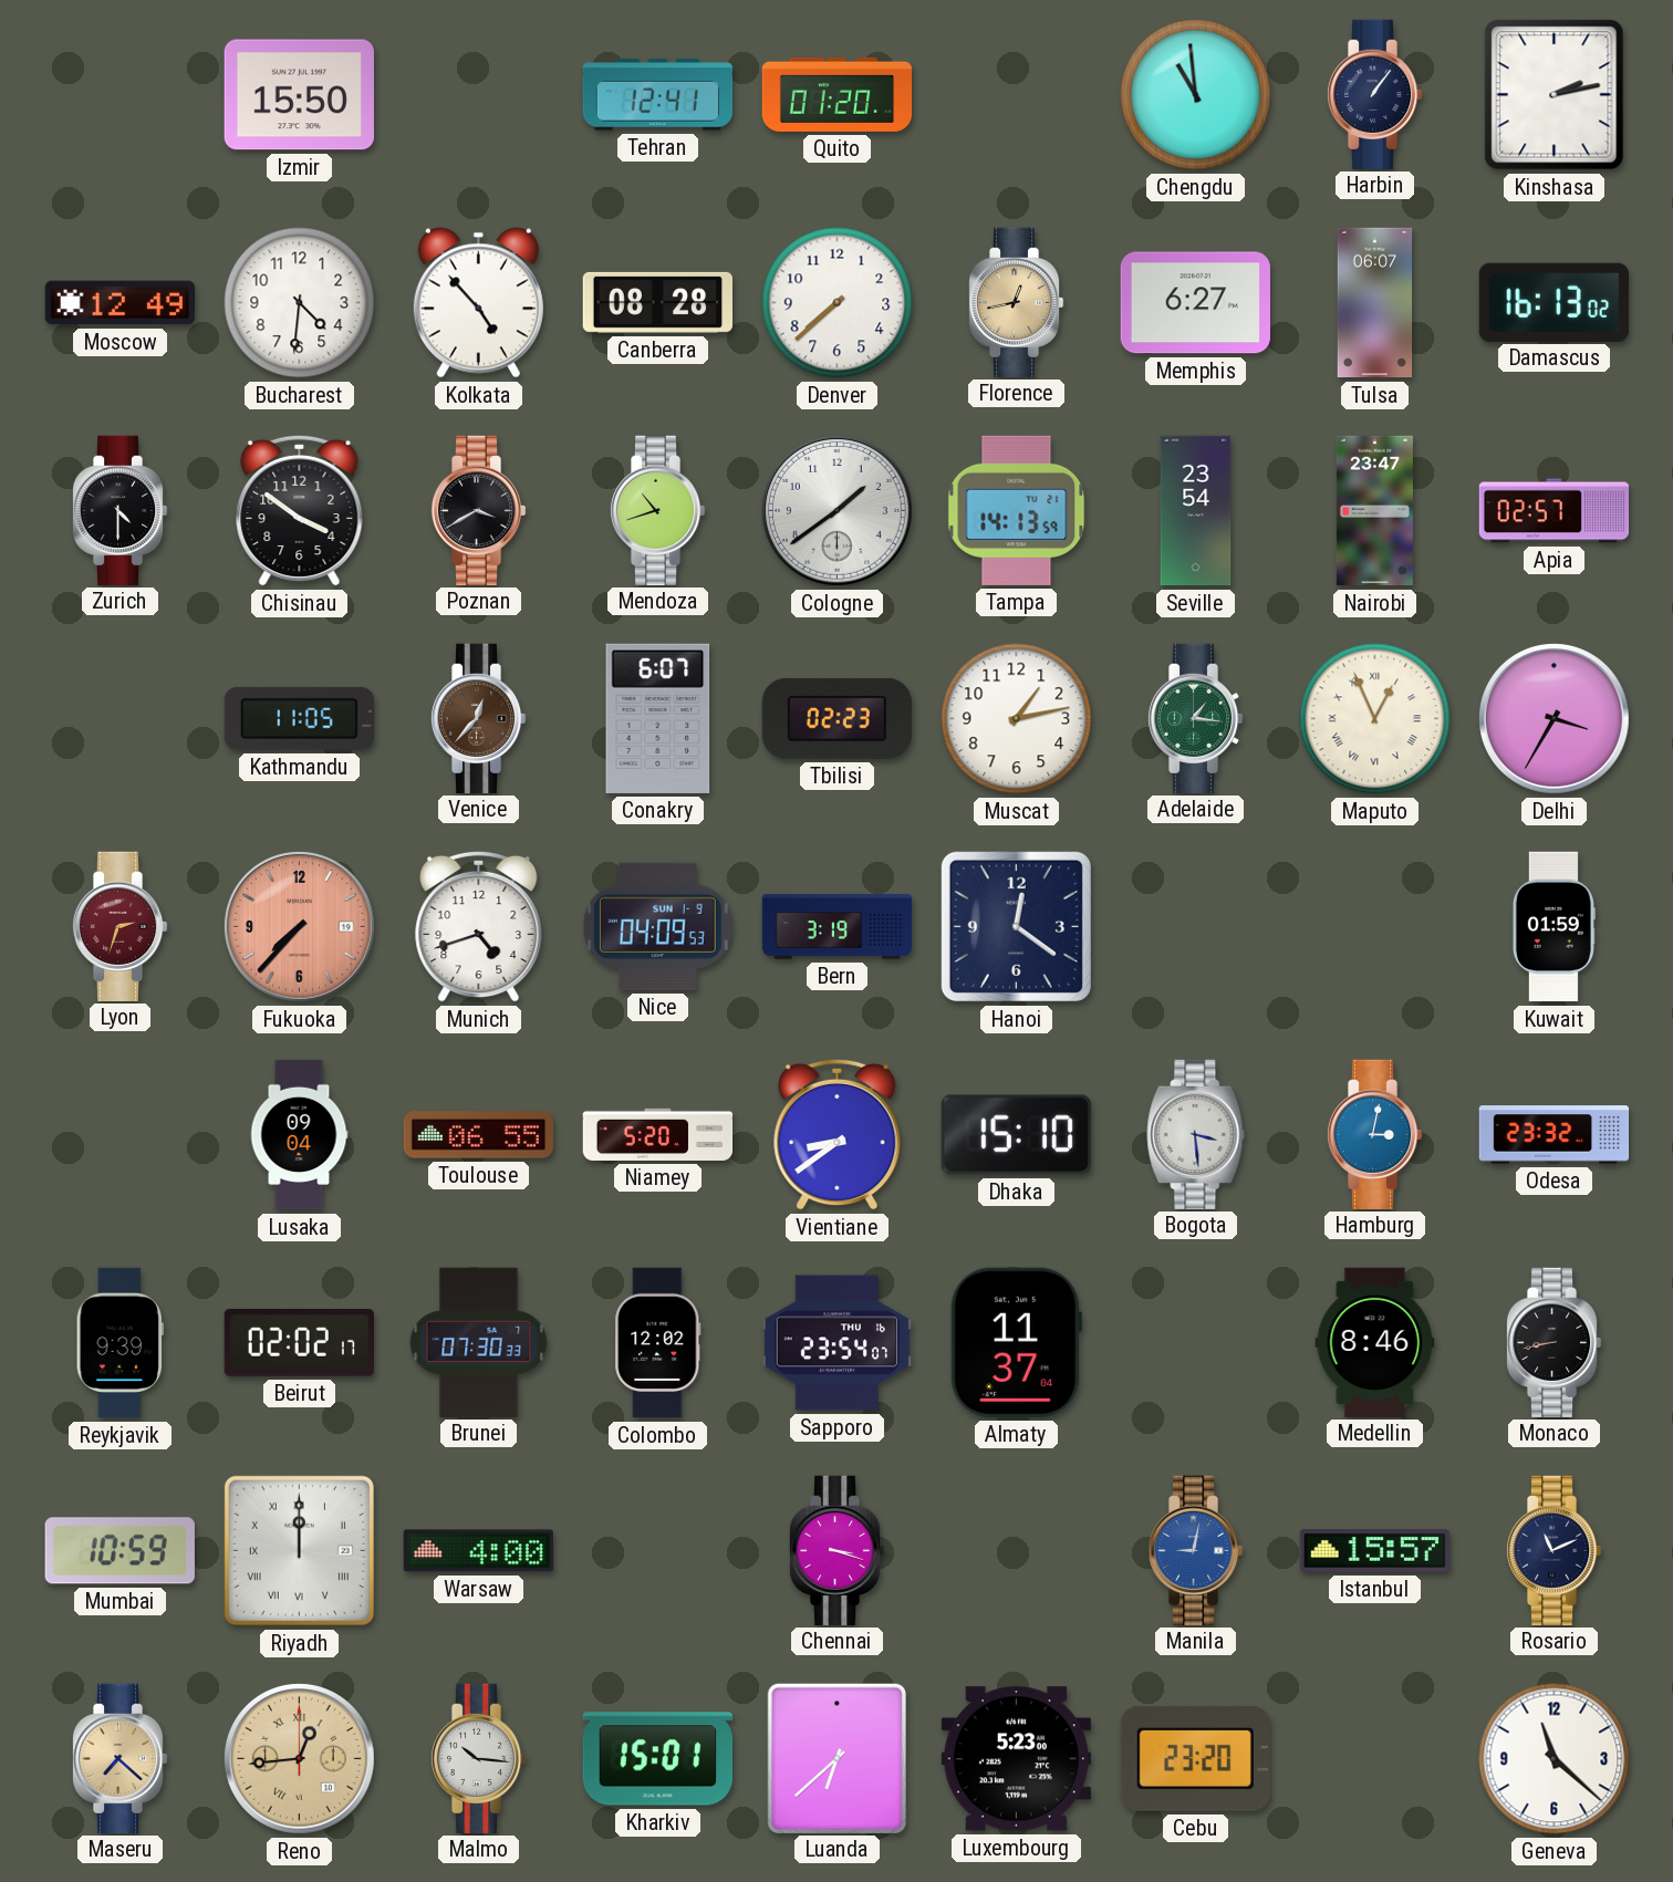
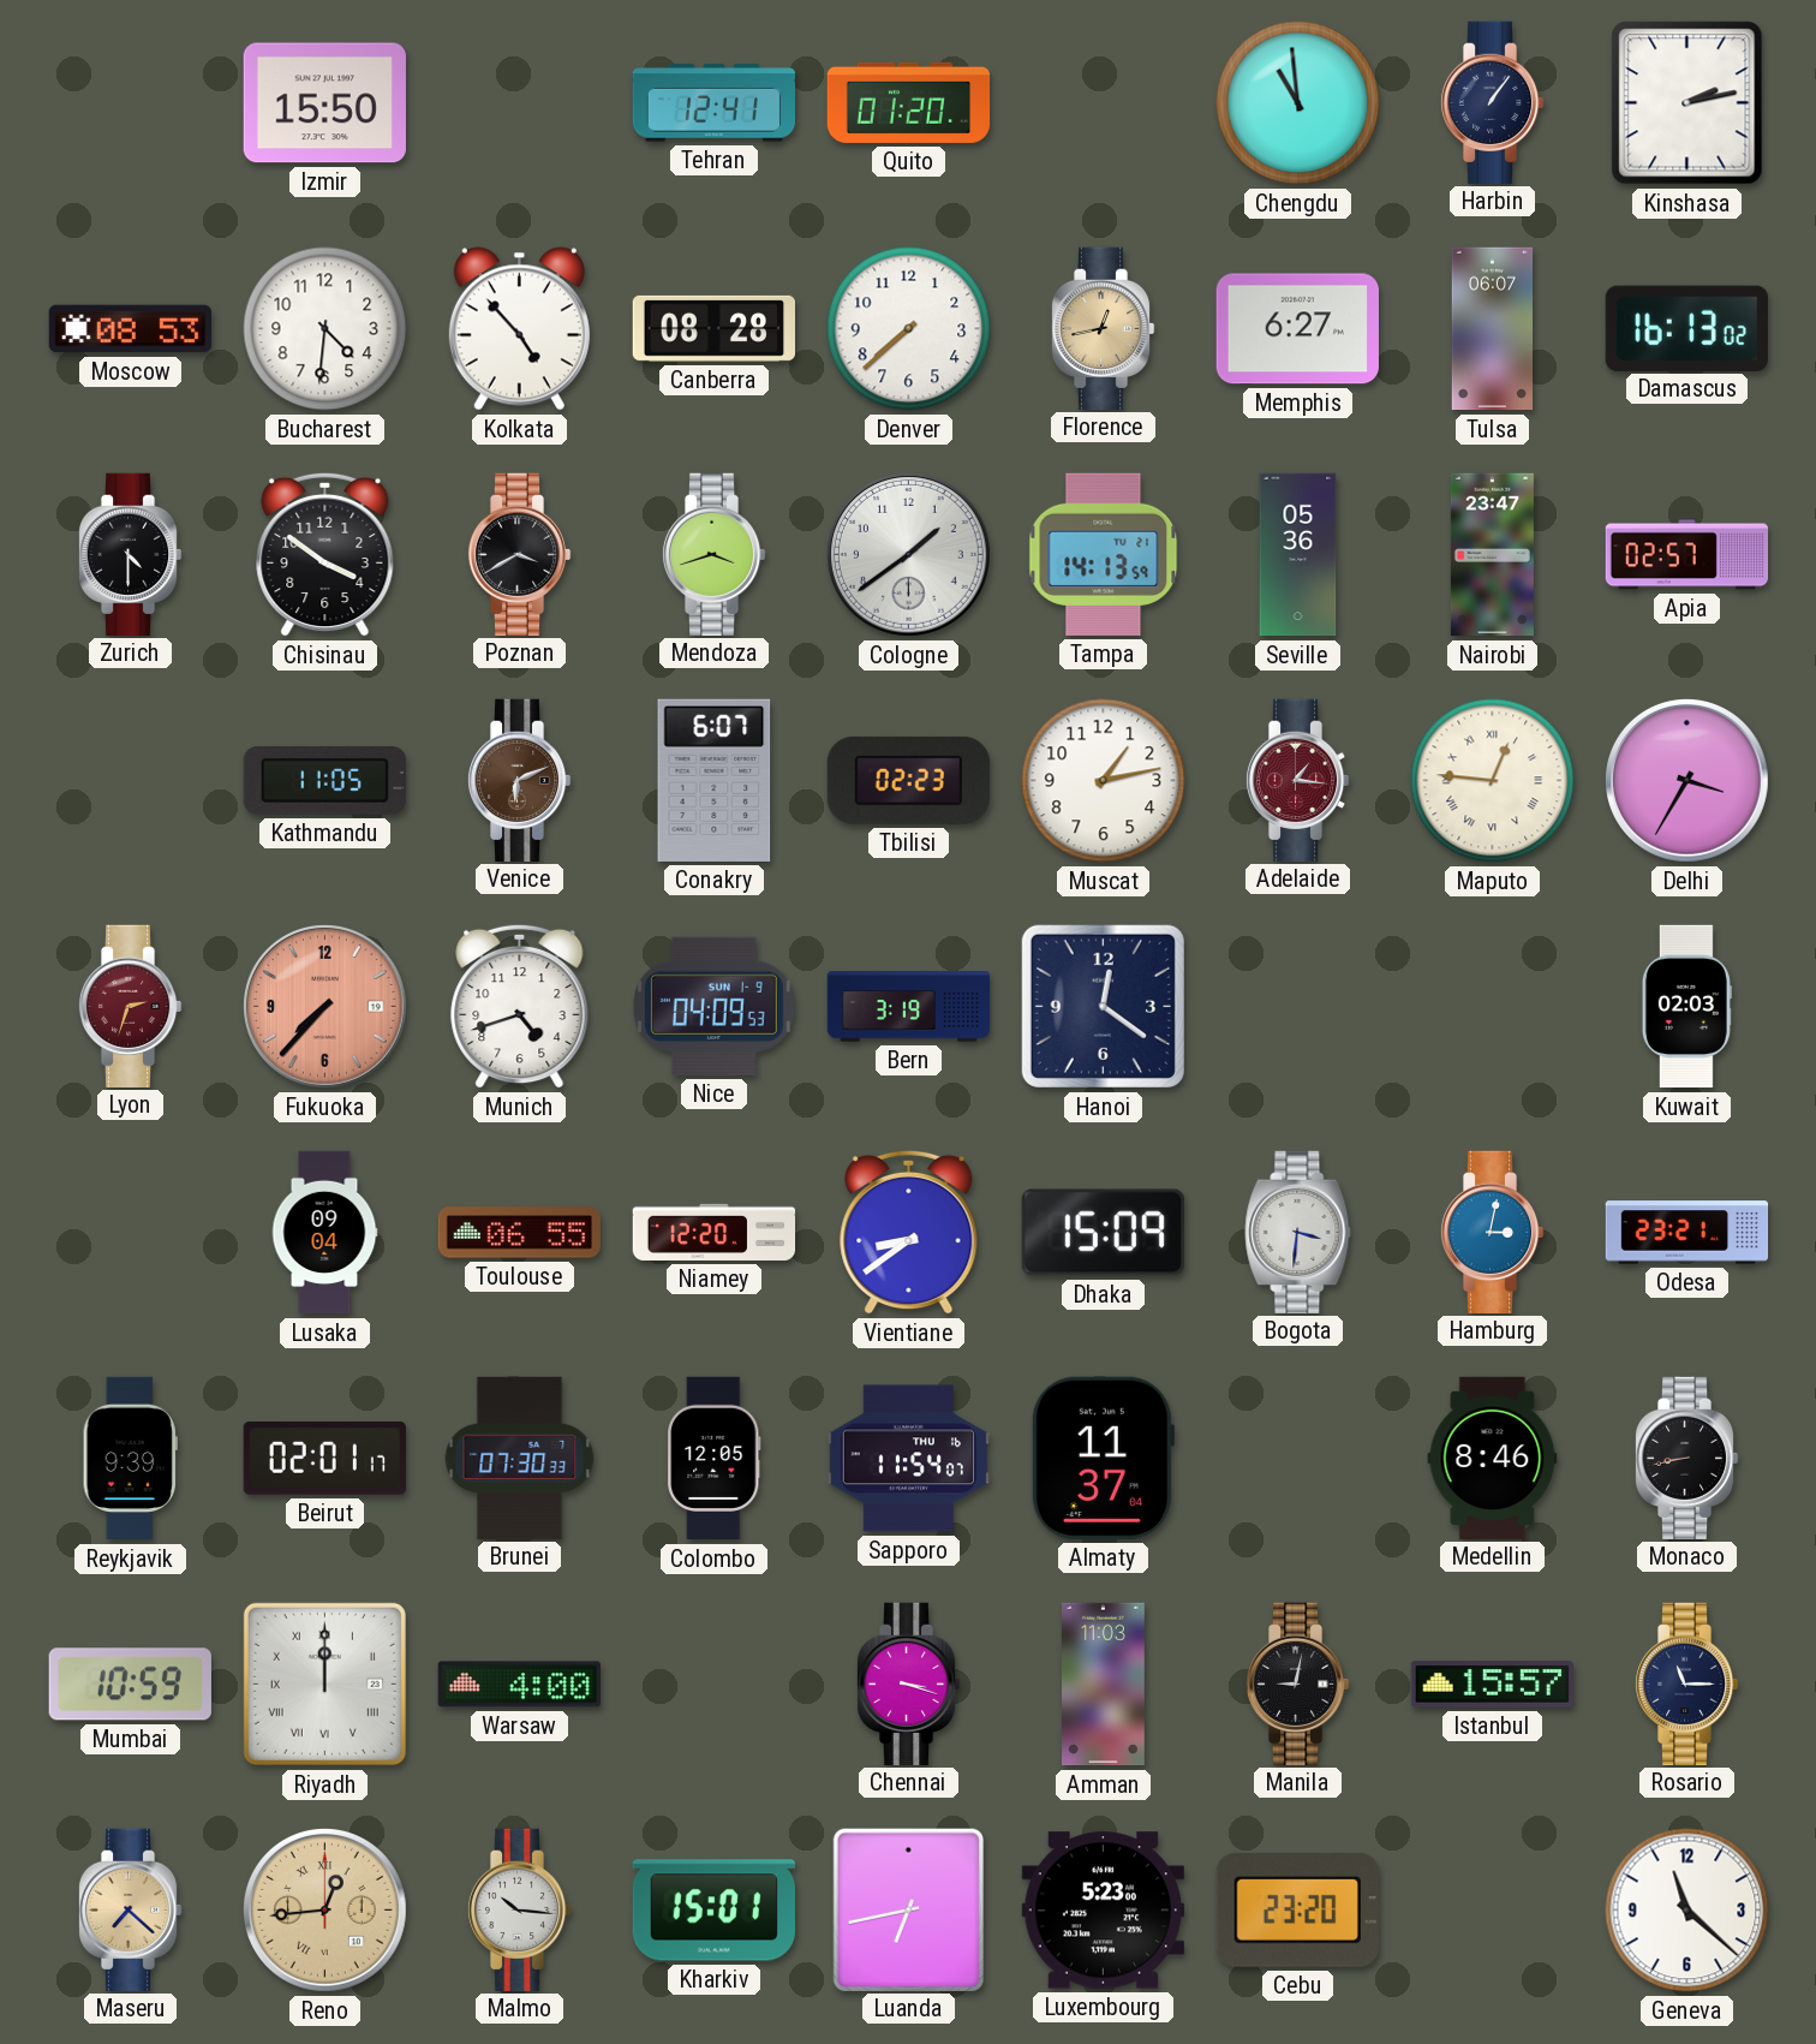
Moscow: 12:49 -> 08:53 (130, 329)
Mendoza: 10:42 -> 3:42 (713, 554)
Seville: 23:54 -> 05:36 (1298, 555)
Venice: 12:37 -> 6:11 (519, 780)
Adelaide dial: green -> burgundy (1297, 780)
Maputo: 12:56 -> 12:46 (1493, 781)
Kuwait: 01:59 -> 02:03 (1686, 1007)
Niamey: 5:20 -> 12:20 (715, 1232)
Dhaka: 15:10 -> 15:09 (1103, 1233)
Bogota: 3:29 -> 3:31 (1298, 1232)
Odesa: 23:32 -> 23:21 (1687, 1233)
Beirut: 02:02 -> 02:01 (324, 1458)
Colombo: 12:02 -> 12:05 (715, 1459)
Sapporo: 23:54 -> 11:54 (908, 1459)
Amman: none -> 11:03 (1104, 1685)
Manila dial: blue -> black (1297, 1684)
Rosario: 11:11 -> 11:15 (1686, 1684)
Luanda: 6:38 -> 6:43 (908, 1909)
